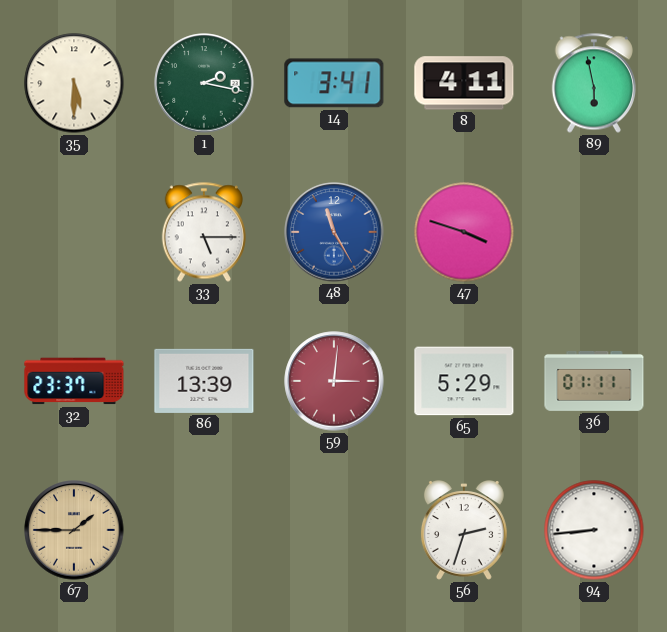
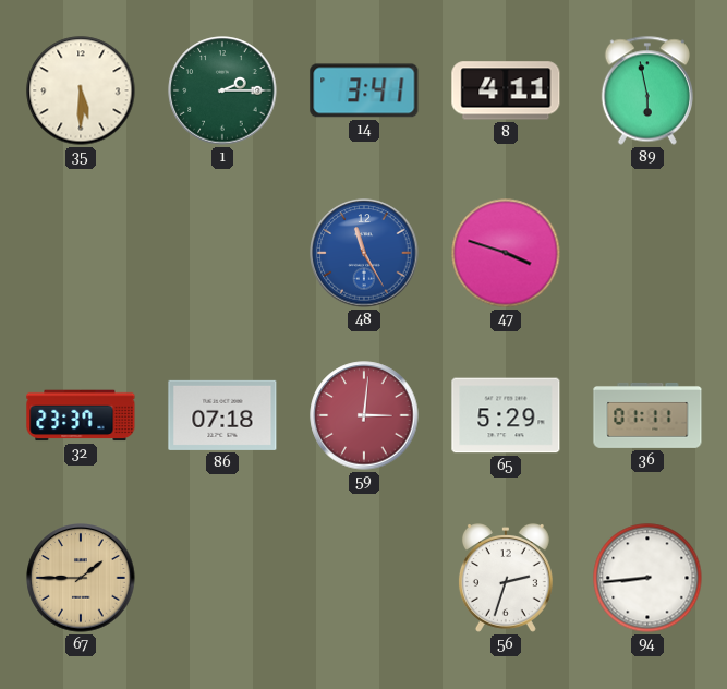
1: 2:17 -> 2:15 (222, 90)
33: 5:15 -> none (204, 232)
86: 13:39 -> 07:18 (222, 415)
